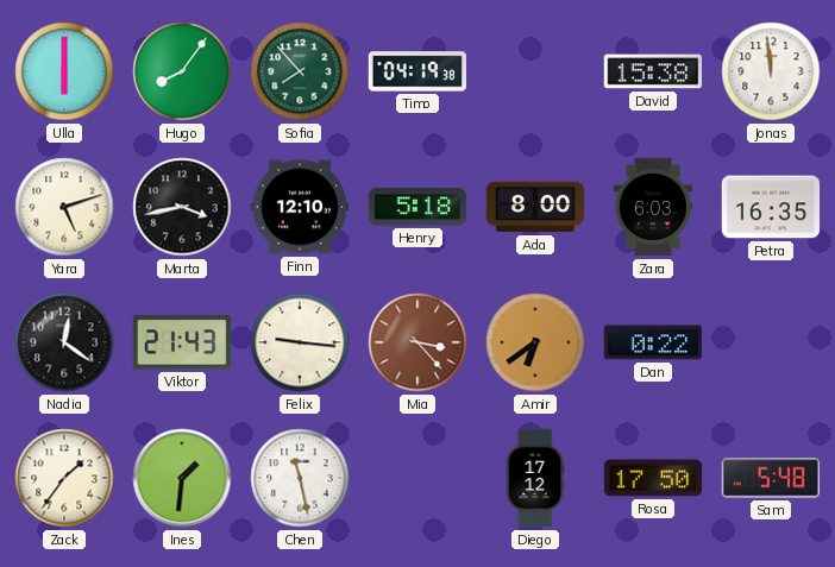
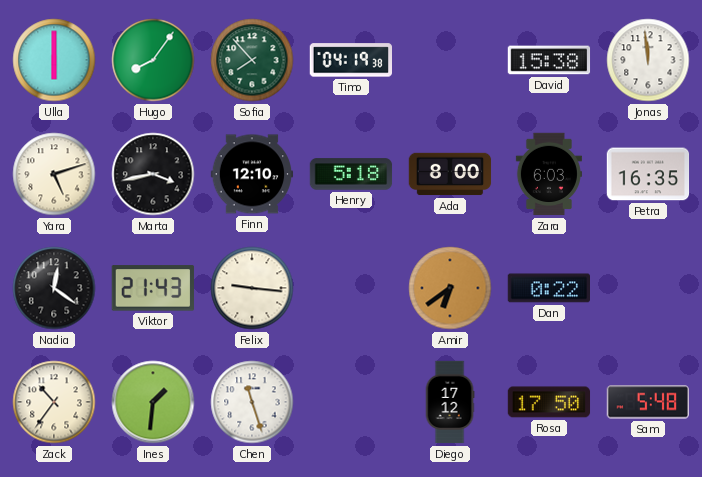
Mia: 3:23 -> none (417, 342)
Zack: 1:36 -> 10:36 (54, 402)
Chen: 11:28 -> 11:27 (252, 402)
